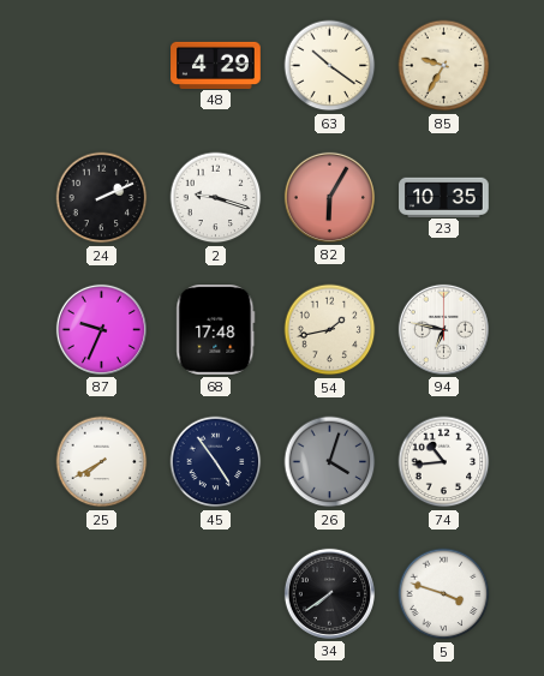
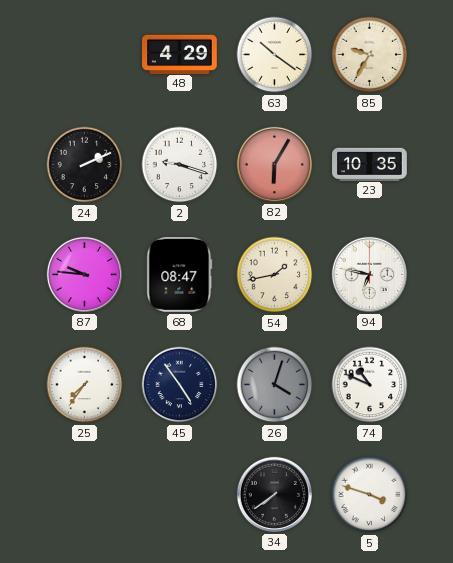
87: 9:34 -> 9:46 (84, 274)
68: 17:48 -> 08:47 (180, 275)
25: 7:40 -> 7:36 (85, 385)
74: 10:44 -> 10:49 (370, 385)
